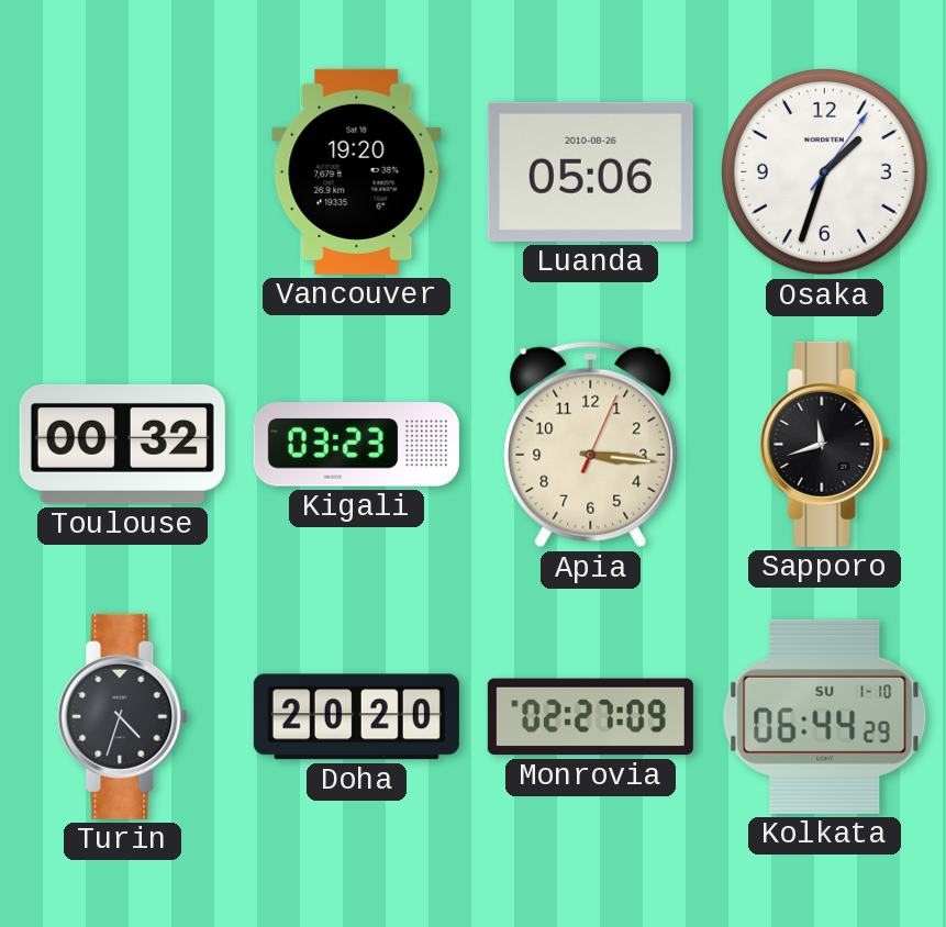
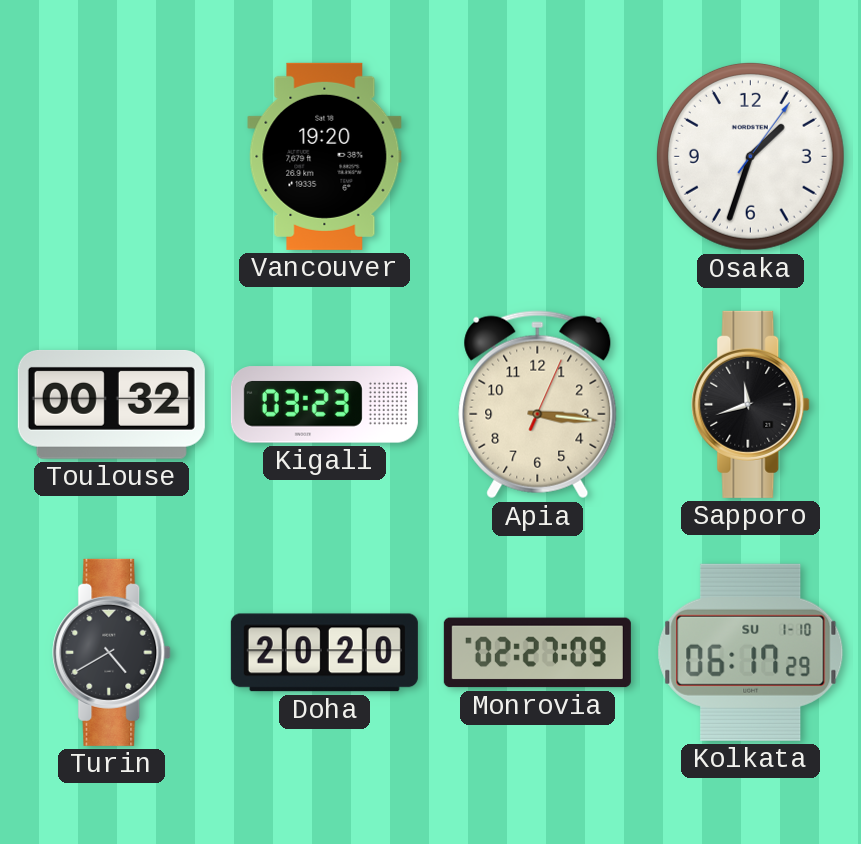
Luanda: 05:06 -> none (590, 171)
Turin: 4:33 -> 4:40 (112, 652)
Kolkata: 06:44 -> 06:17 (751, 652)
